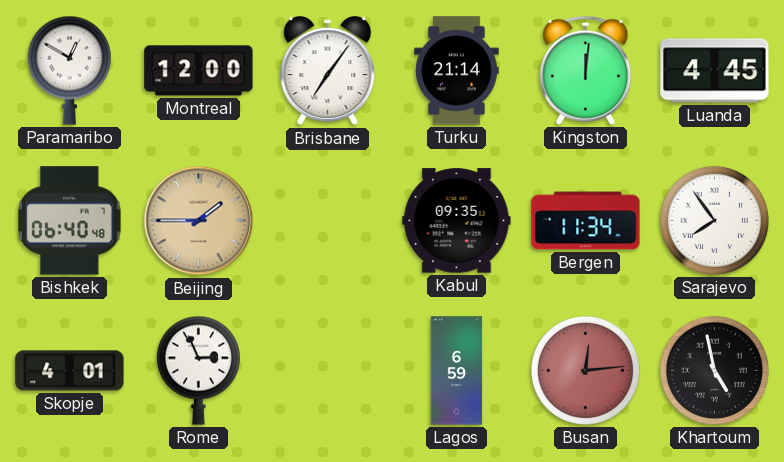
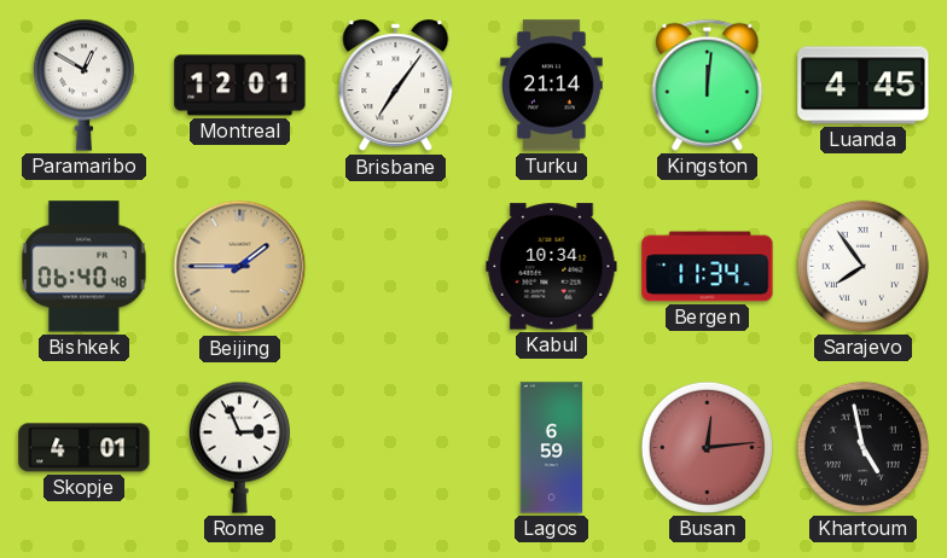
Montreal: 12:00 -> 12:01 (240, 86)
Kabul: 09:35 -> 10:34 (552, 267)
